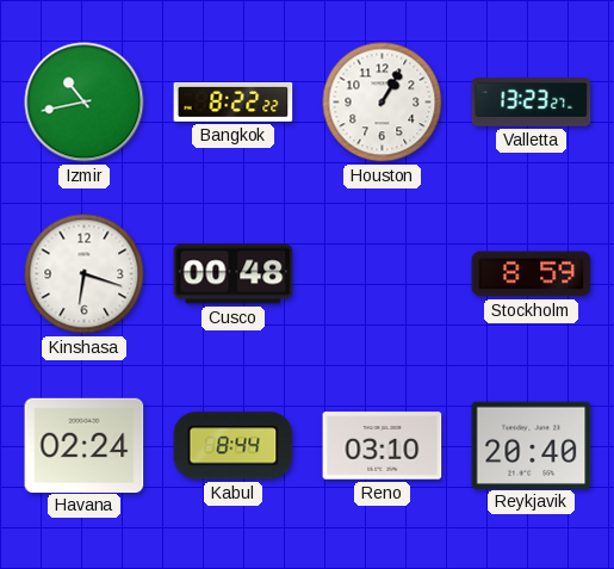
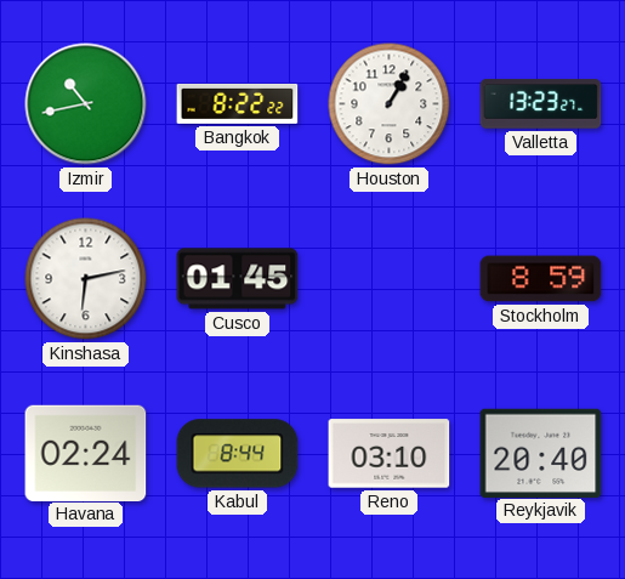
Kinshasa: 6:18 -> 6:13 (86, 279)
Cusco: 00:48 -> 01:45 (238, 279)
